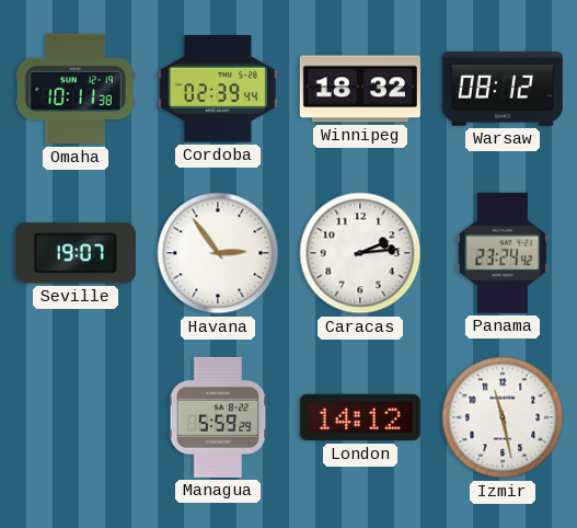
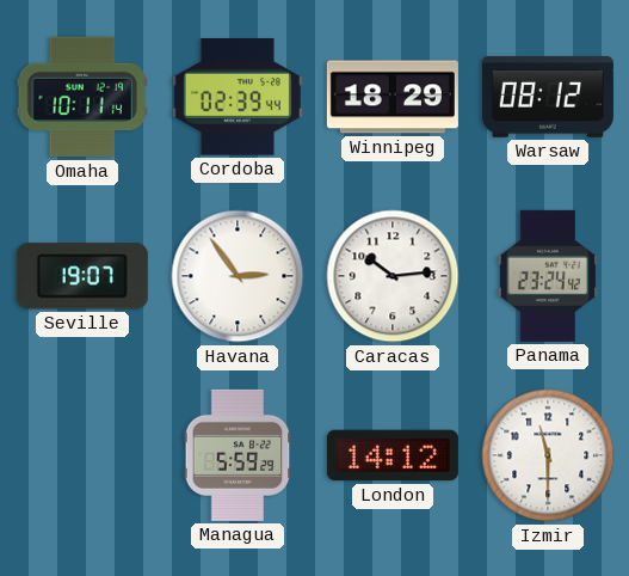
Omaha: 10:11:38 -> 10:11:14 (82, 97)
Winnipeg: 18:32 -> 18:29 (393, 97)
Caracas: 2:14 -> 10:14 (393, 276)
Izmir: 11:28 -> 11:30 (548, 455)
